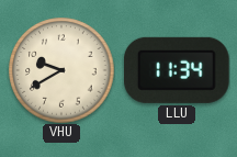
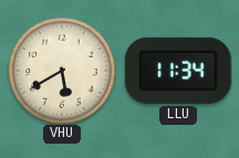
VHU: 9:40 -> 5:40 (62, 71)
